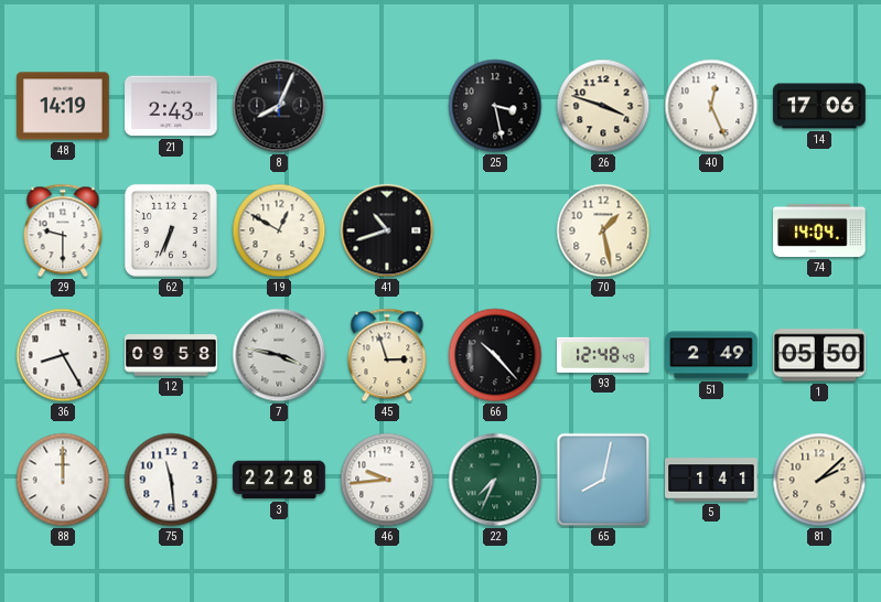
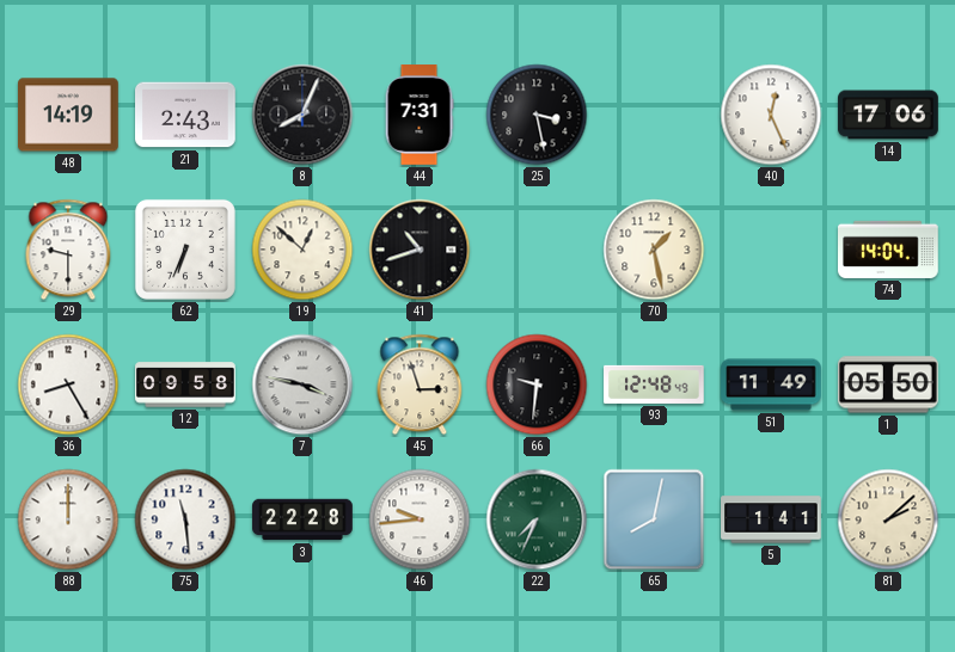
44: none -> 7:31 (420, 115)
26: 3:48 -> none (603, 106)
19: 12:50 -> 12:52 (302, 250)
66: 10:23 -> 9:31 (537, 385)
51: 2:49 -> 11:49 (771, 385)
